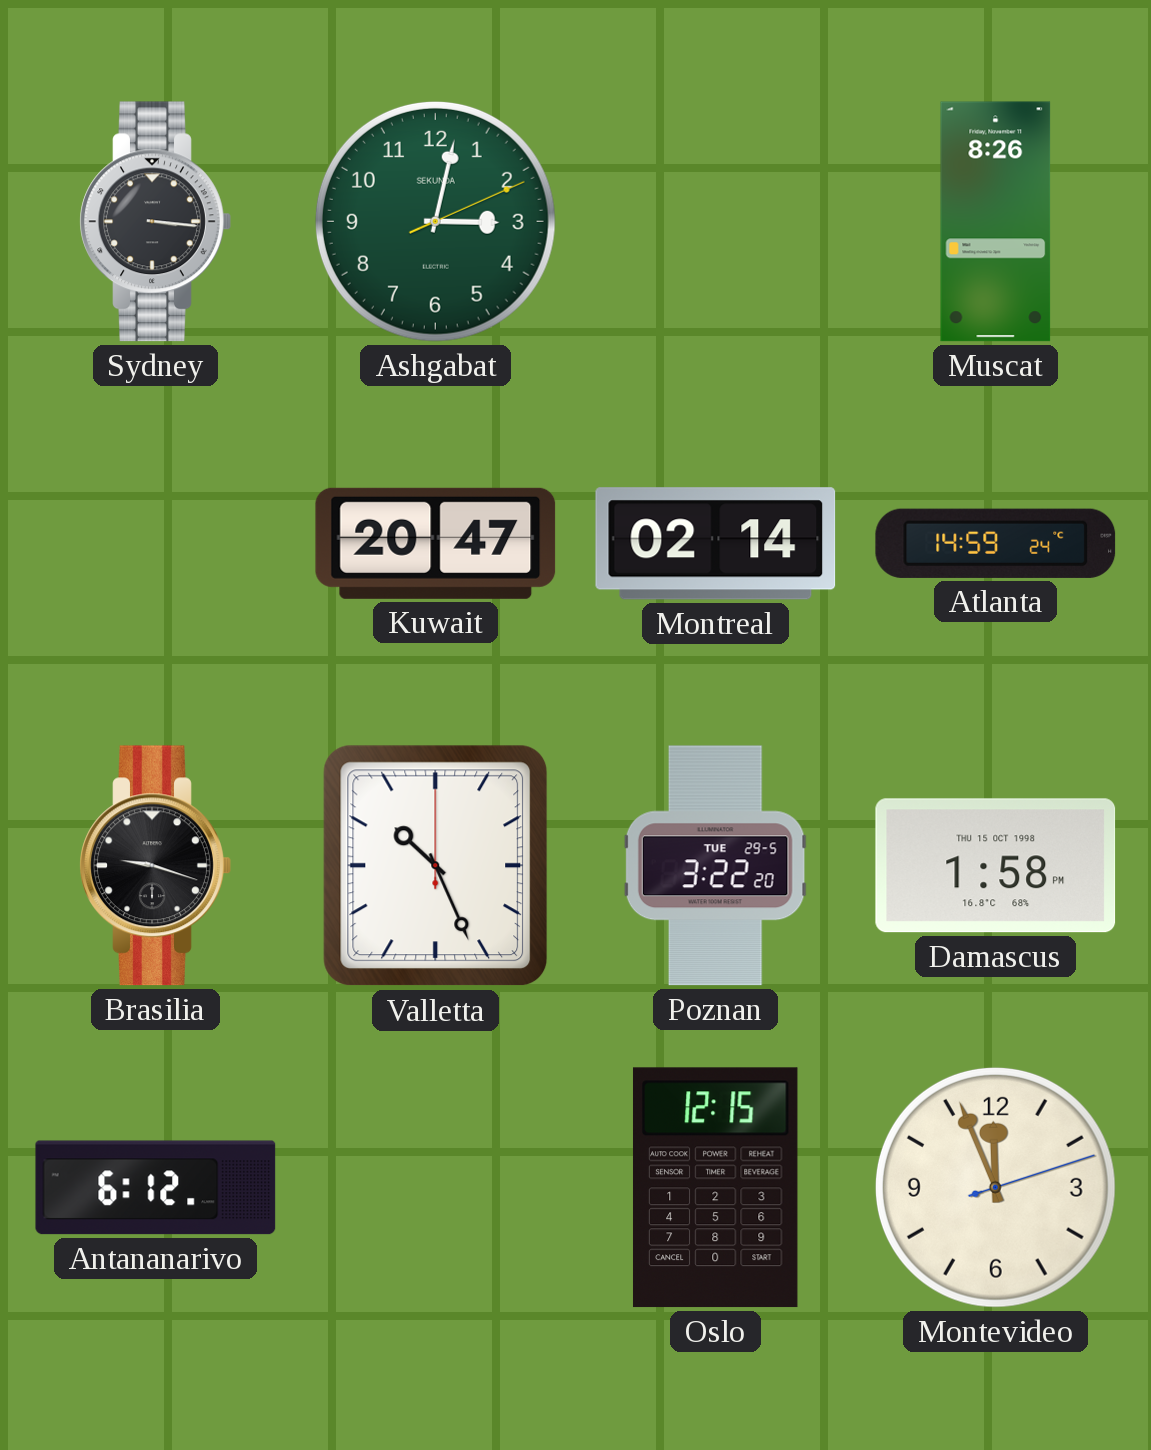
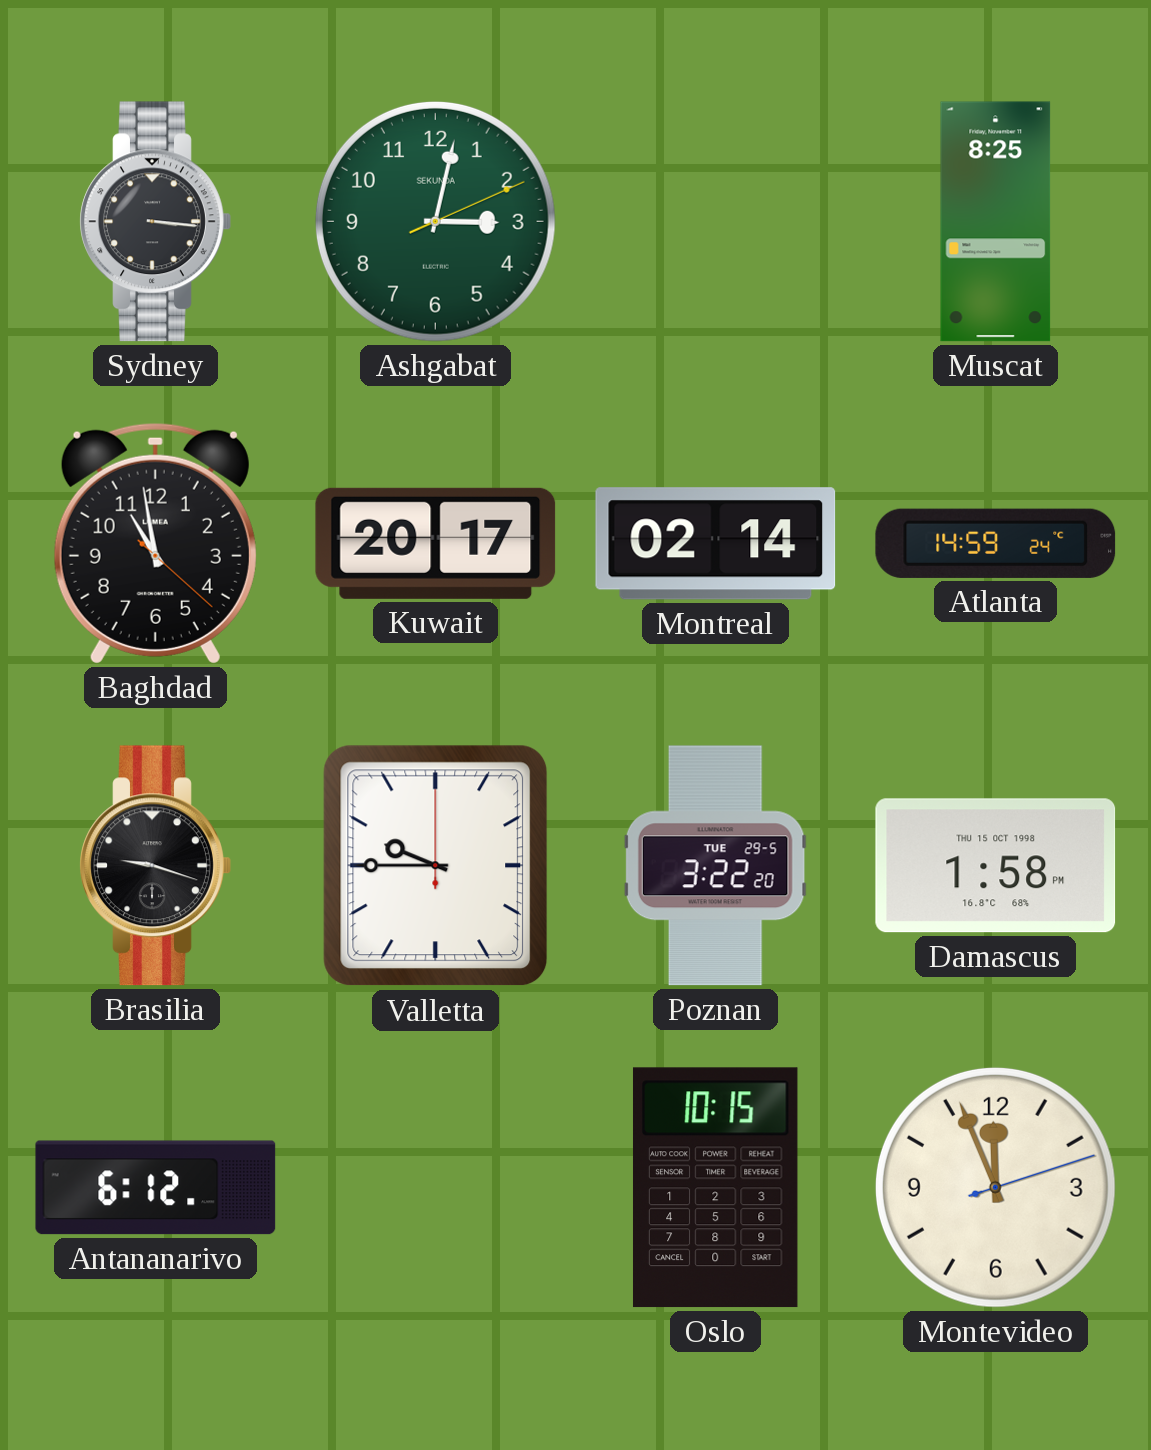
Muscat: 8:26 -> 8:25 (996, 222)
Baghdad: none -> 10:58 (155, 543)
Kuwait: 20:47 -> 20:17 (436, 543)
Valletta: 10:26 -> 9:45 (436, 866)
Oslo: 12:15 -> 10:15 (715, 1188)
